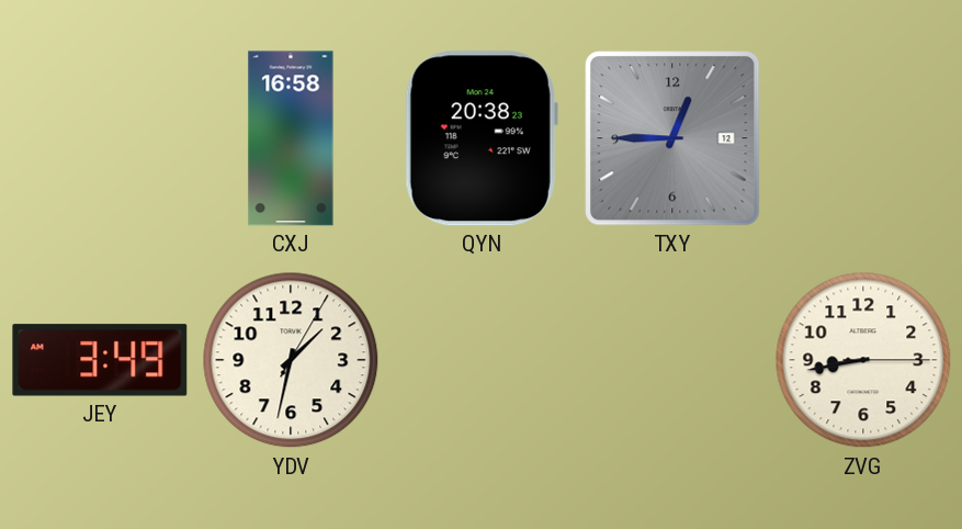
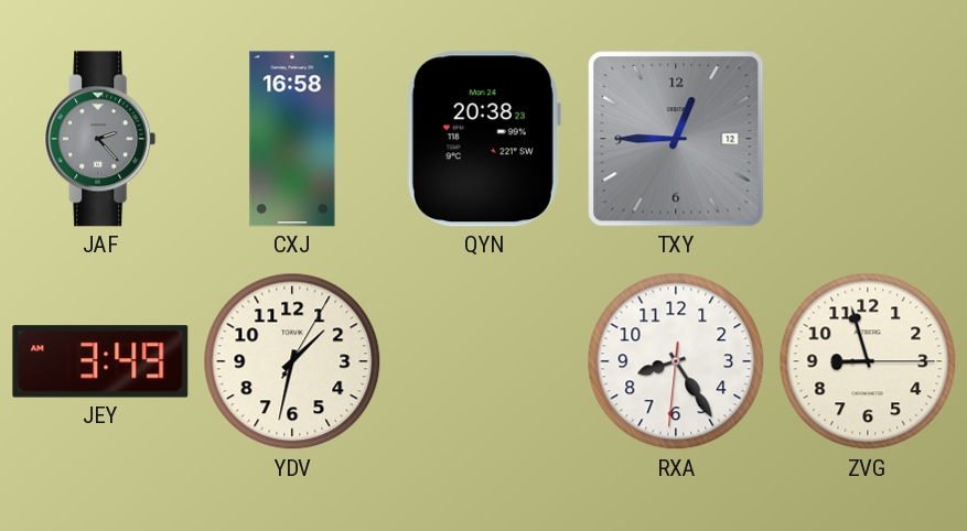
JAF: none -> 2:23 (100, 139)
RXA: none -> 8:24 (676, 361)
ZVG: 8:43 -> 8:57 (868, 361)
